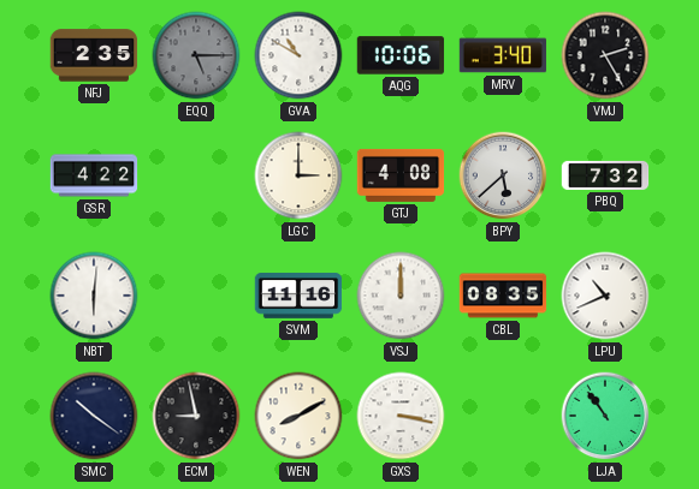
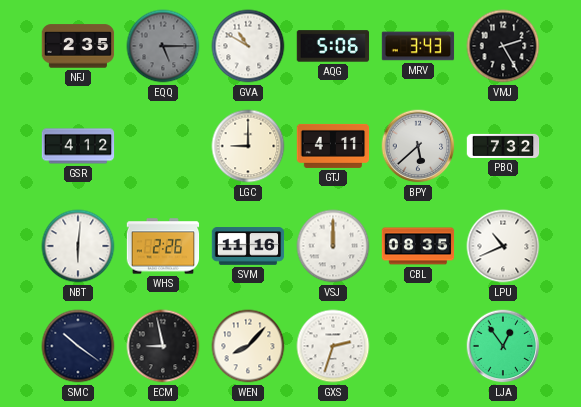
AQG: 10:06 -> 5:06 (333, 46)
MRV: 3:40 -> 3:43 (418, 46)
GSR: 4:22 -> 4:12 (78, 146)
LGC: 3:00 -> 9:00 (248, 146)
GTJ: 4:08 -> 4:11 (333, 146)
WHS: none -> 2:26 (163, 246)
WEN: 8:10 -> 8:07 (248, 346)
GXS: 3:17 -> 2:33 (333, 346)
LJA: 10:54 -> 12:54 (503, 346)
